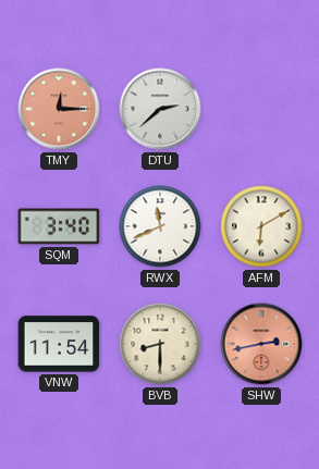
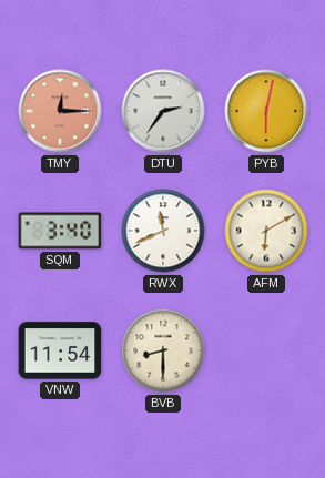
DTU: 2:38 -> 2:36 (163, 111)
PYB: none -> 6:02 (266, 111)
SHW: 2:43 -> none (261, 344)
